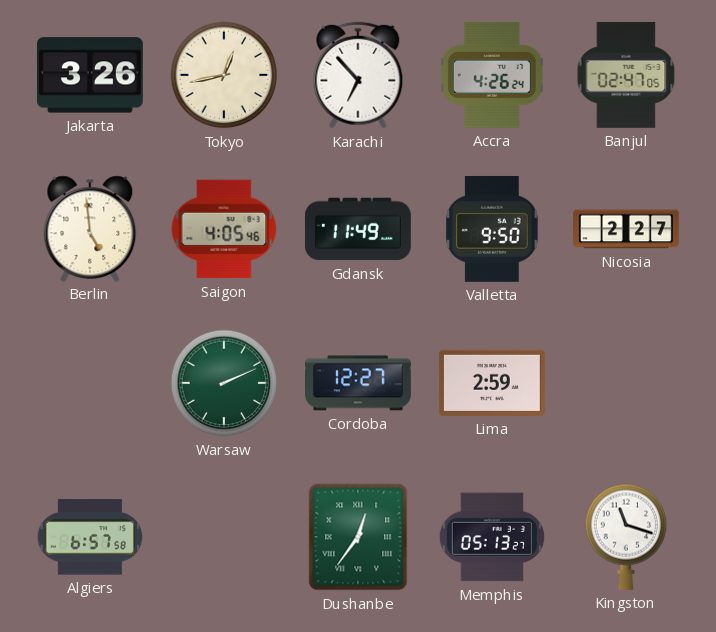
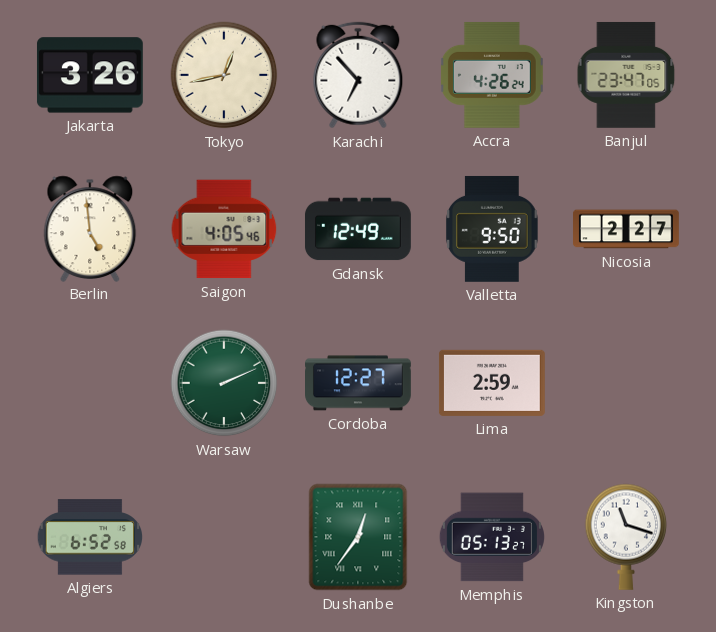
Banjul: 02:47 -> 23:47 (626, 75)
Gdansk: 11:49 -> 12:49 (358, 229)
Algiers: 6:57 -> 6:52 (89, 537)
